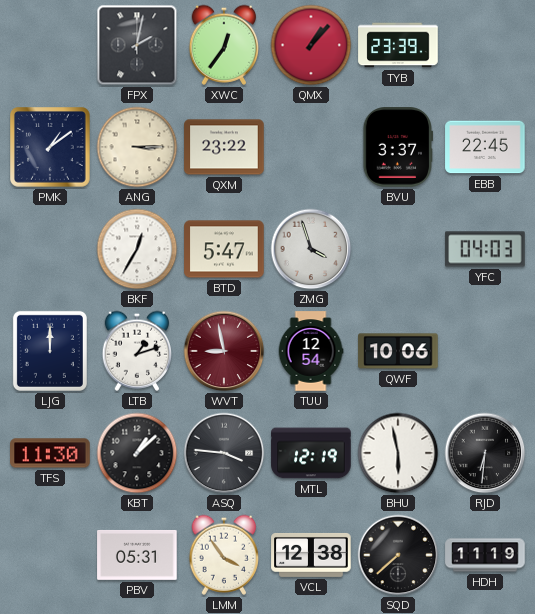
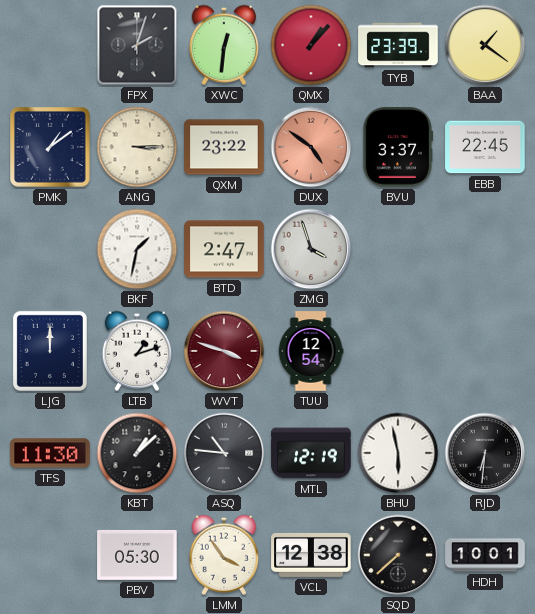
FPX: 2:02 -> 2:03 (137, 45)
XWC: 12:36 -> 12:31 (224, 45)
BAA: none -> 1:21 (485, 45)
DUX: none -> 4:51 (311, 147)
BKF: 12:35 -> 1:32 (137, 249)
BTD: 5:47 -> 2:47 (224, 249)
YFC: 04:03 -> none (485, 249)
WVT: 8:58 -> 3:48 (224, 351)
QWF: 10:06 -> none (398, 351)
ASQ: 3:46 -> 10:46 (224, 453)
PBV: 05:31 -> 05:30 (137, 555)
HDH: 11:19 -> 10:01 (485, 555)
